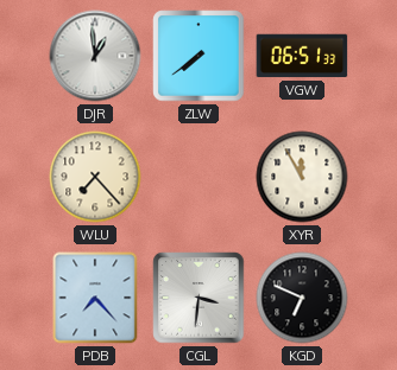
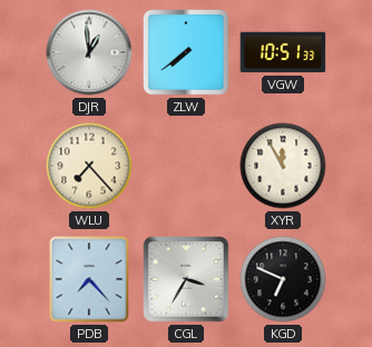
VGW: 06:51 -> 10:51 (283, 52)
CGL: 3:31 -> 3:35 (186, 279)
